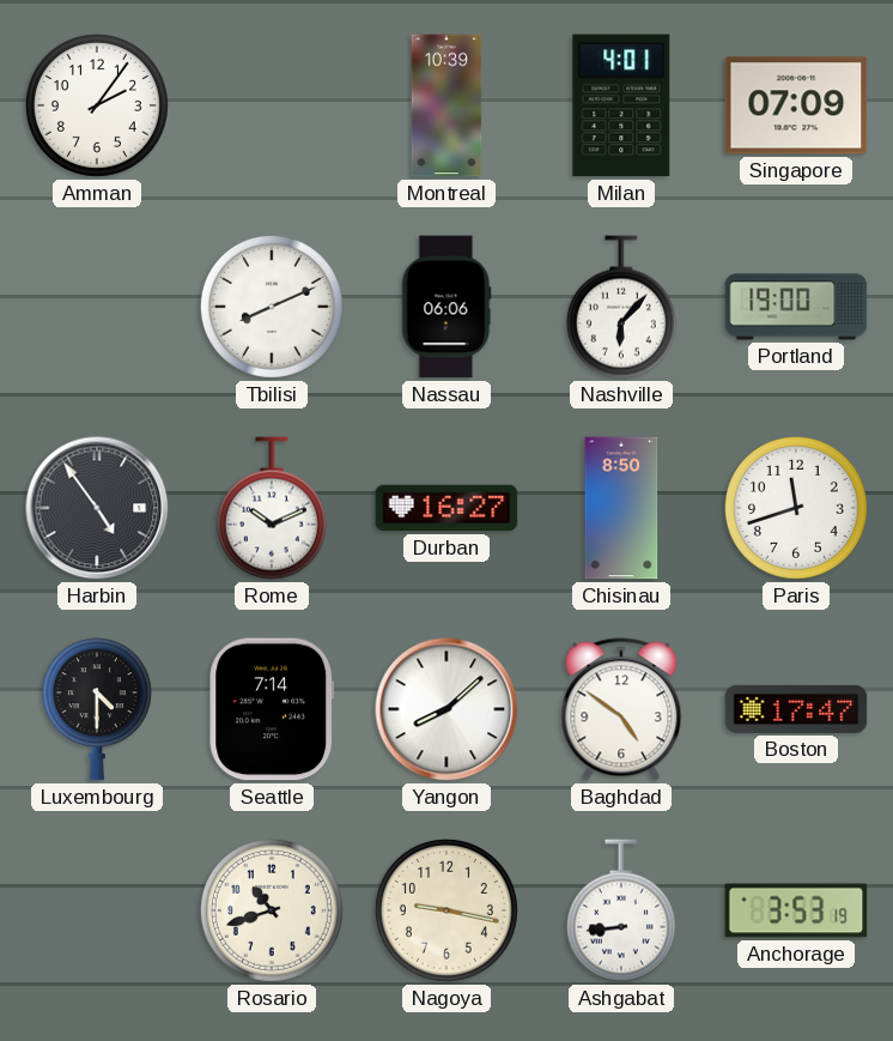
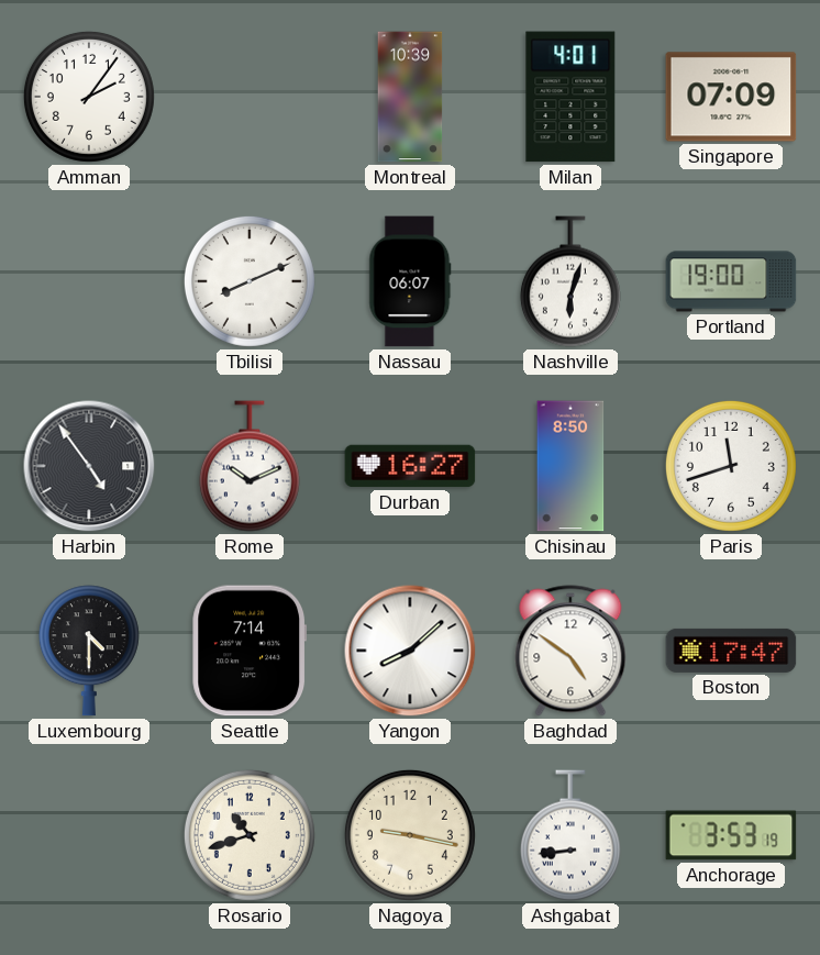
Nassau: 06:06 -> 06:07 (410, 281)
Nashville: 6:07 -> 6:03 (570, 281)
